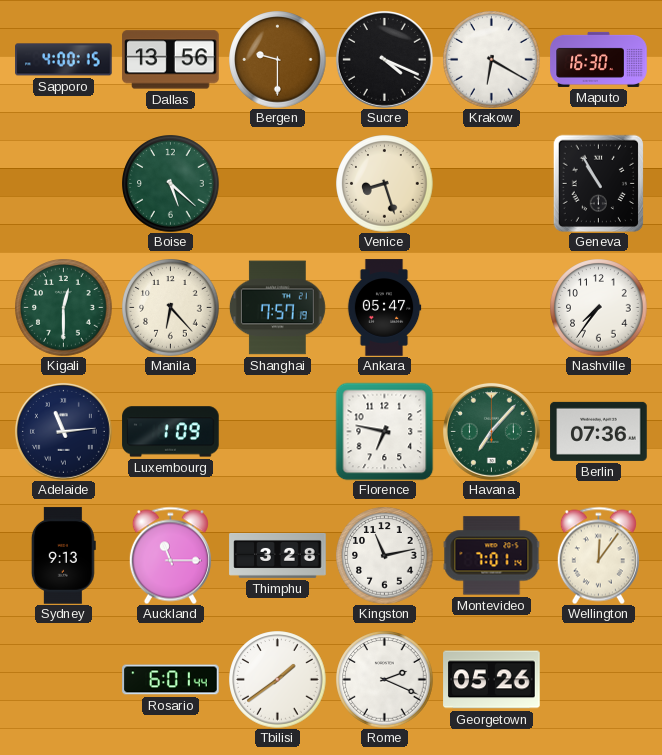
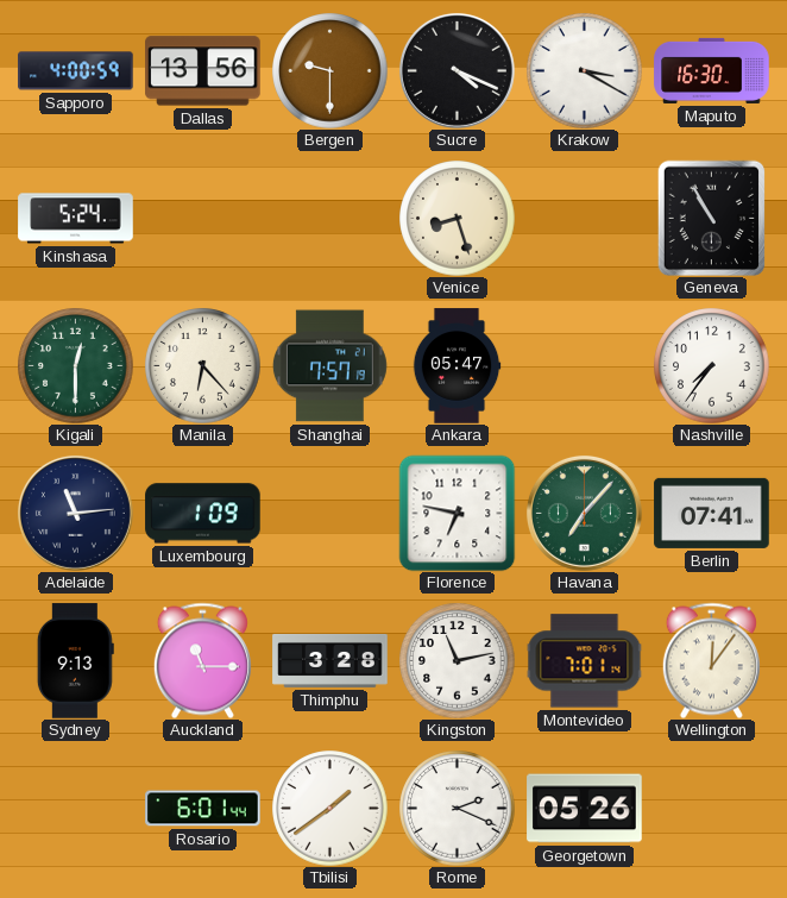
Sapporo: 4:00:15 -> 4:00:59 (76, 71)
Krakow: 6:20 -> 3:20 (585, 71)
Kinshasa: none -> 5:24 (76, 219)
Boise: 5:22 -> none (171, 184)
Berlin: 07:36 -> 07:41 (712, 513)
